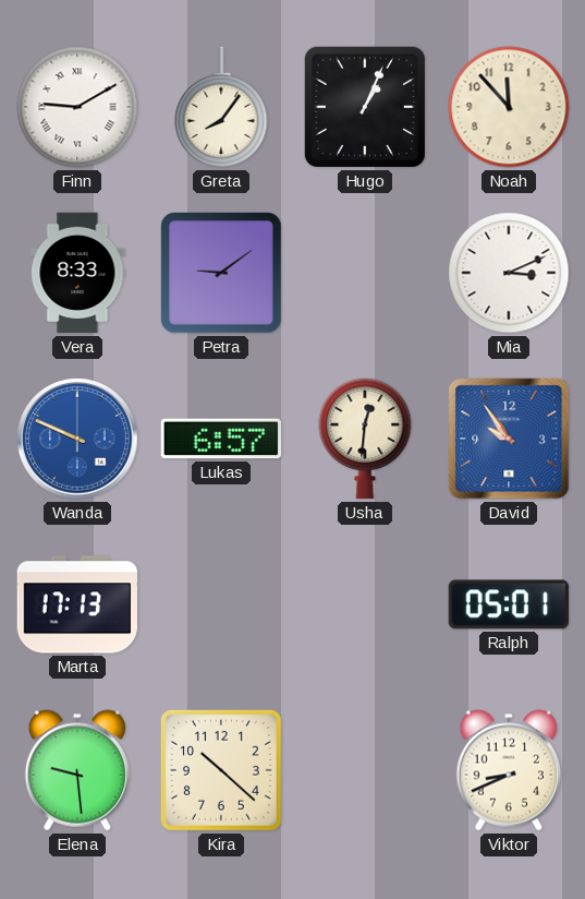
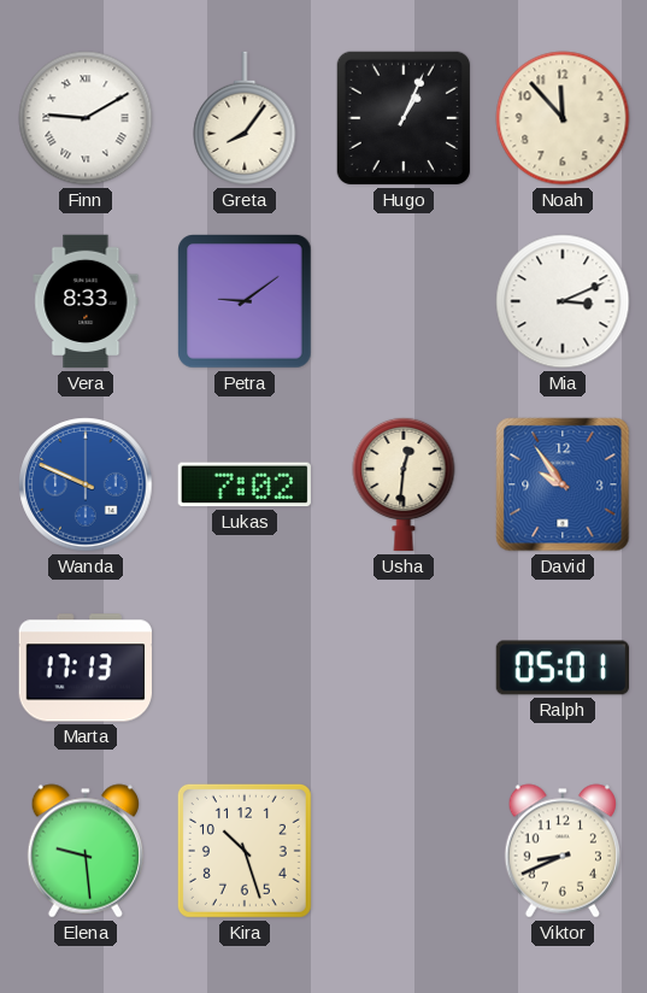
Lukas: 6:57 -> 7:02 (243, 484)
Kira: 10:22 -> 10:27 (245, 851)
